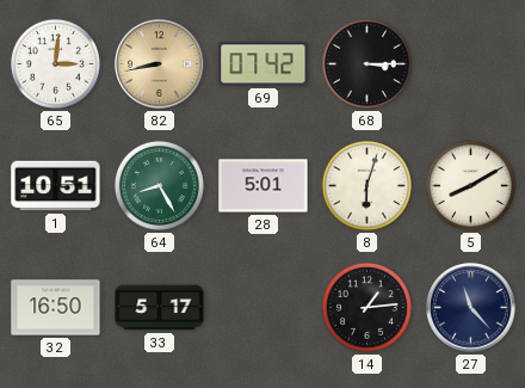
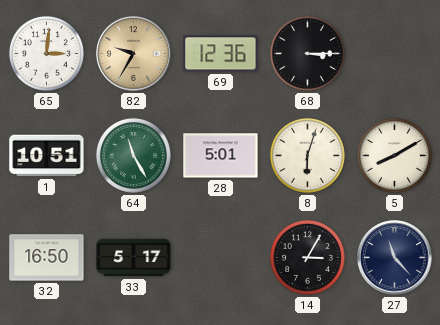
82: 8:43 -> 9:35 (134, 54)
69: 07:42 -> 12:36 (221, 54)
64: 8:25 -> 11:25 (133, 155)
14: 1:14 -> 3:05 (307, 257)
